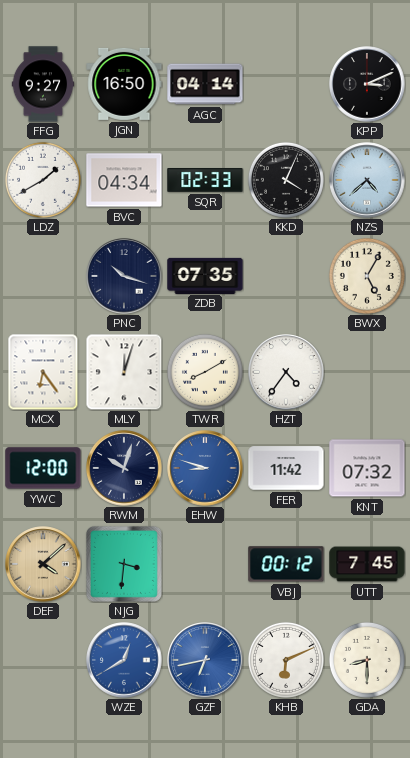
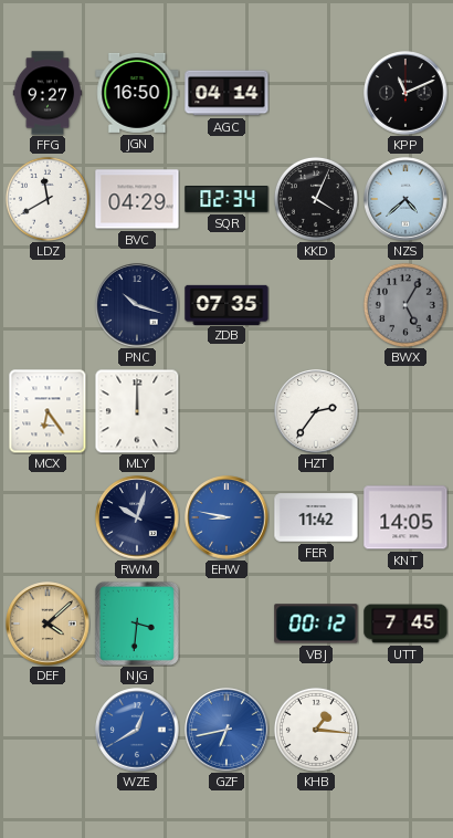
KPP: 3:11 -> 11:11 (405, 93)
LDZ: 1:40 -> 11:40 (48, 199)
BVC: 04:34 -> 04:29 (137, 199)
SQR: 02:33 -> 02:34 (227, 200)
BWX dial: cream -> grey (405, 305)
MLY: 12:03 -> 12:00 (137, 411)
TWR: 8:10 -> none (205, 372)
HZT: 4:36 -> 2:36 (316, 411)
YWC: 12:00 -> none (43, 468)
EHW: 8:48 -> 8:47 (227, 517)
KNT: 07:32 -> 14:05 (405, 517)
KHB: 6:11 -> 1:16 (316, 730)
GDA: 8:30 -> none (367, 660)
